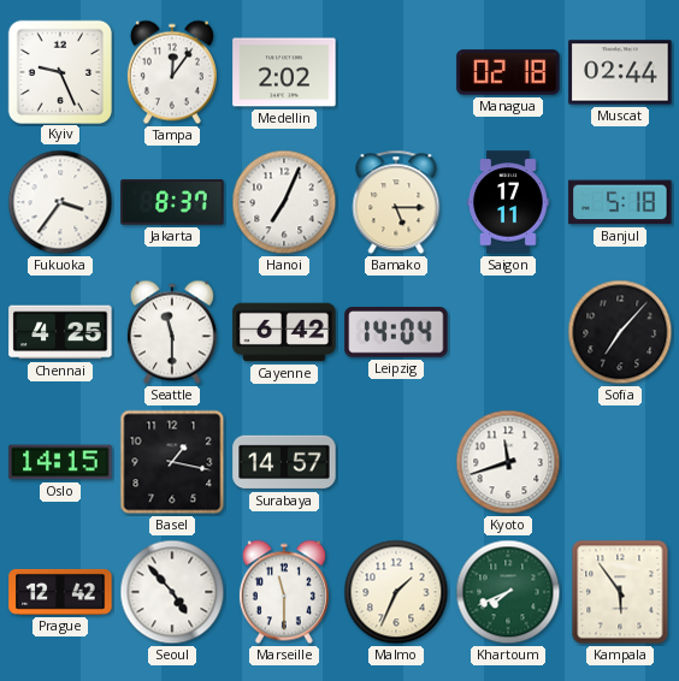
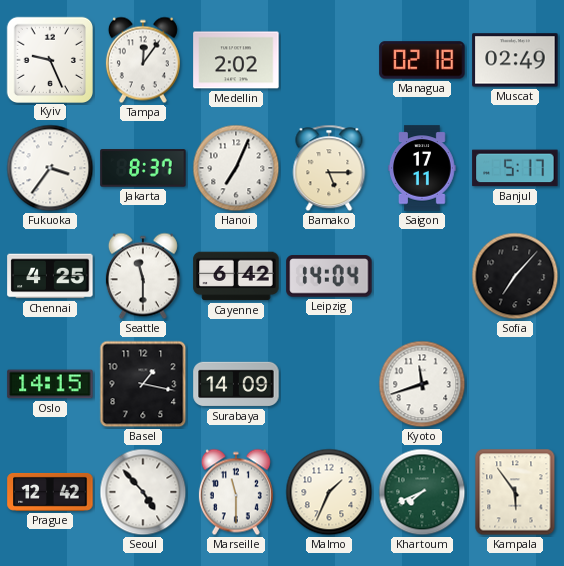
Muscat: 02:44 -> 02:49 (515, 60)
Banjul: 5:18 -> 5:17 (515, 168)
Surabaya: 14:57 -> 14:09 (236, 384)
